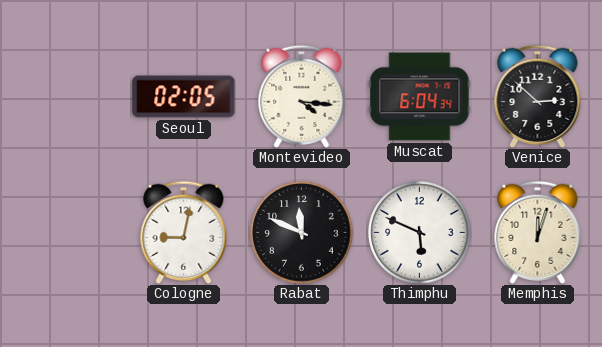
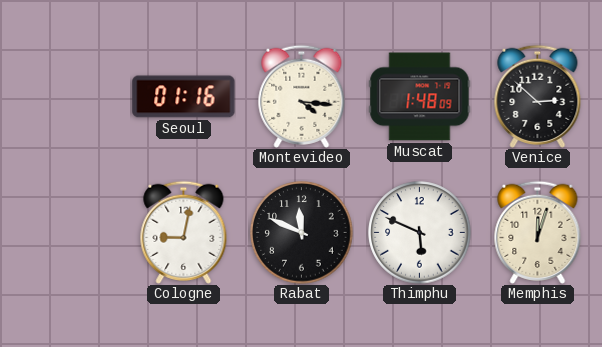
Seoul: 02:05 -> 01:16 (184, 97)
Muscat: 6:04 -> 1:48 (420, 97)
